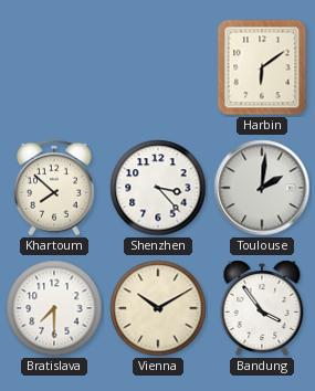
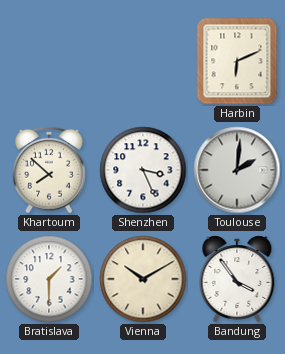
Harbin: 6:09 -> 6:11 (237, 61)
Shenzhen: 3:23 -> 3:26 (143, 170)
Bratislava: 7:30 -> 1:30 (49, 279)
